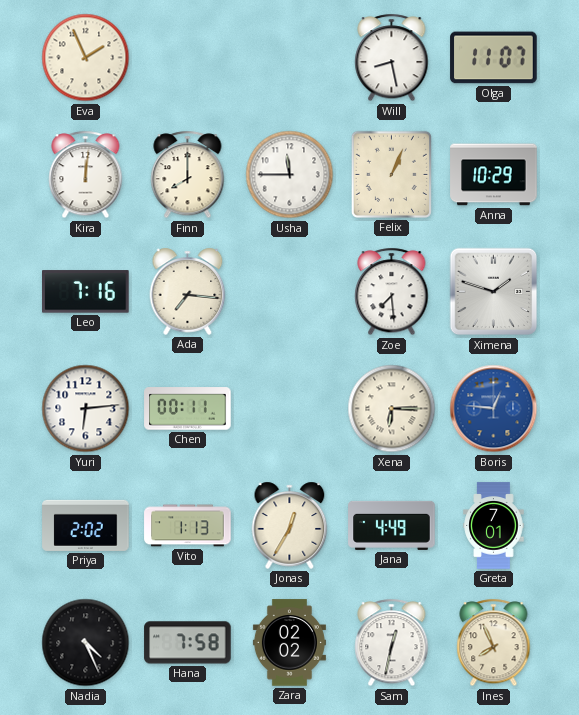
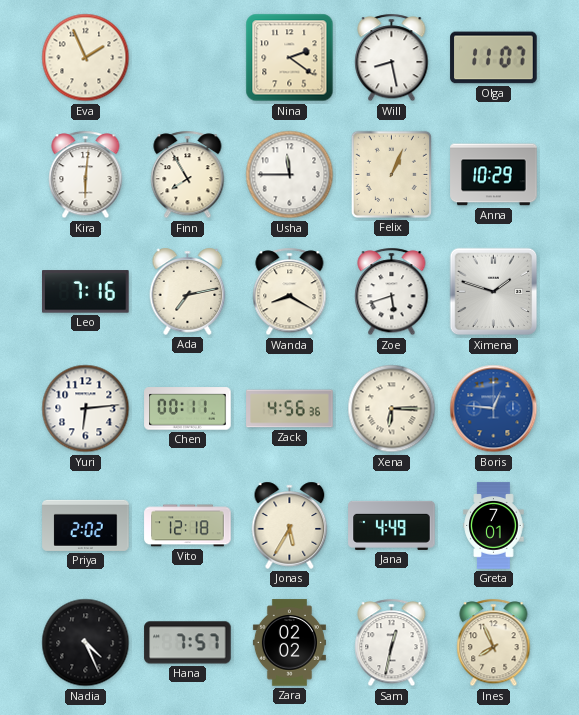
Nina: none -> 2:21 (290, 58)
Kira: 12:01 -> 6:01 (86, 175)
Finn: 8:00 -> 7:55 (188, 175)
Ada: 7:16 -> 7:13 (188, 291)
Wanda: none -> 8:20 (290, 292)
Zoe: 7:29 -> 5:42 (392, 292)
Zack: none -> 4:56 (290, 409)
Vito: 1:13 -> 12:18 (188, 526)
Jonas: 12:35 -> 5:35 (290, 525)
Hana: 7:58 -> 7:57 (188, 643)
